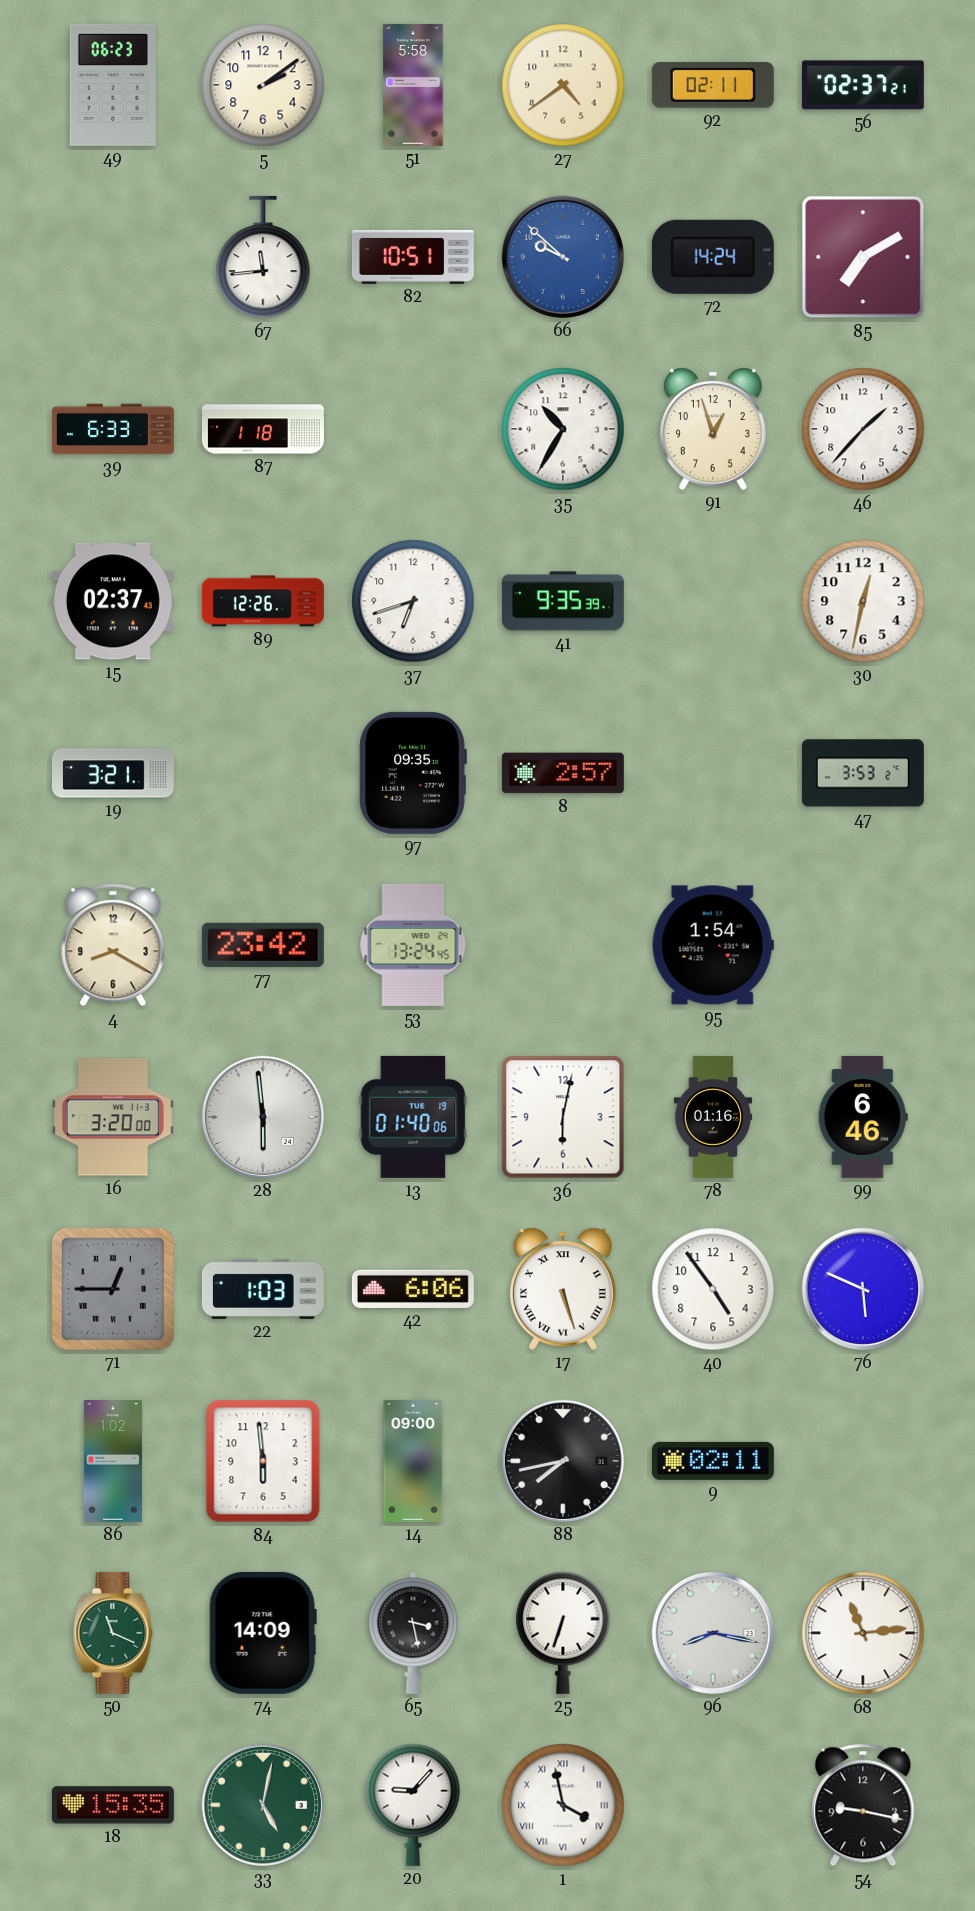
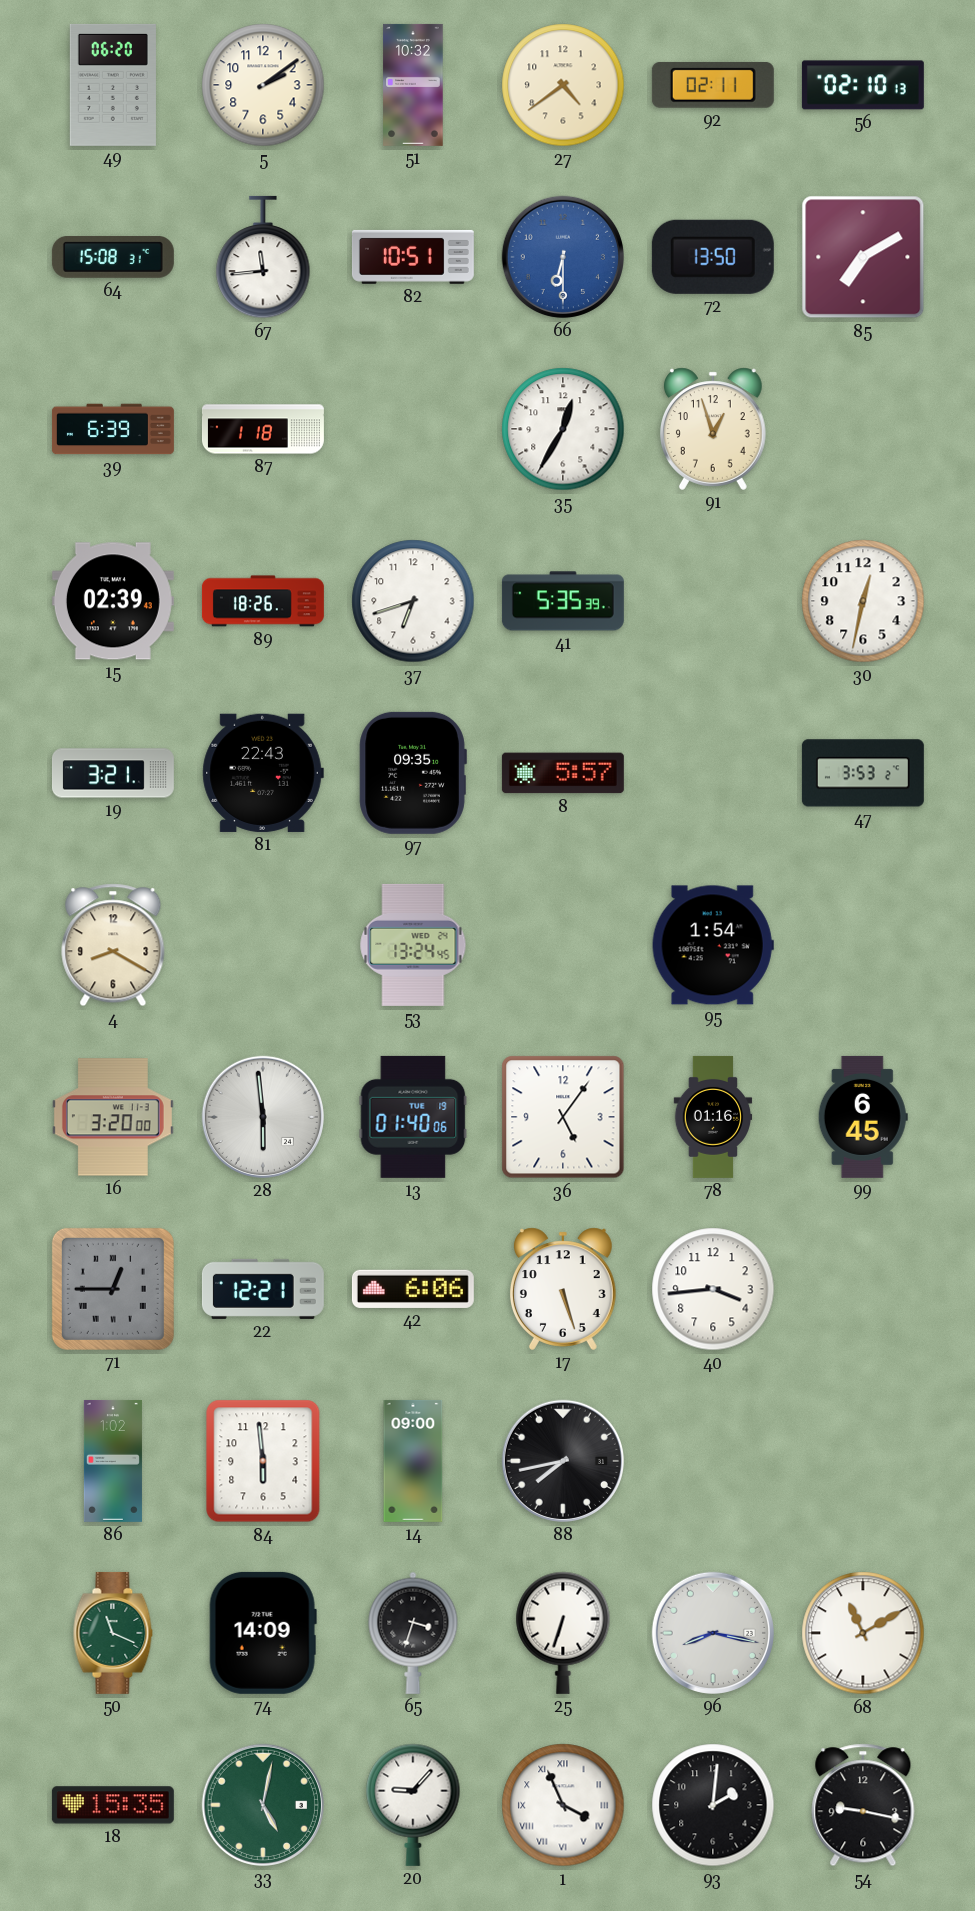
49: 06:23 -> 06:20 (113, 85)
51: 5:58 -> 10:32 (413, 85)
56: 02:37 -> 02:10 (863, 85)
64: none -> 15:08 (113, 258)
66: 9:52 -> 6:30 (563, 257)
72: 14:24 -> 13:50 (713, 257)
39: 6:33 -> 6:39 (113, 429)
35: 10:35 -> 12:35 (563, 429)
46: 1:37 -> none (863, 429)
15: 02:37 -> 02:39 (113, 601)
89: 12:26 -> 18:26 (263, 601)
41: 9:35 -> 5:35 (563, 601)
81: none -> 22:43 (263, 773)
8: 2:57 -> 5:57 (563, 773)
77: 23:42 -> none (263, 945)
36: 6:02 -> 5:06 (563, 1117)
99: 6:46 -> 6:45 (863, 1117)
22: 1:03 -> 12:21 (263, 1289)
17 numerals: Roman -> Arabic (563, 1289)
40: 4:54 -> 3:44 (713, 1289)
76: 5:49 -> none (863, 1289)
9: 02:11 -> none (713, 1461)
65: 3:28 -> 3:33 (413, 1633)
68: 11:14 -> 11:10 (863, 1633)
1: 3:58 -> 3:56 (563, 1805)
93: none -> 2:01 (713, 1805)
